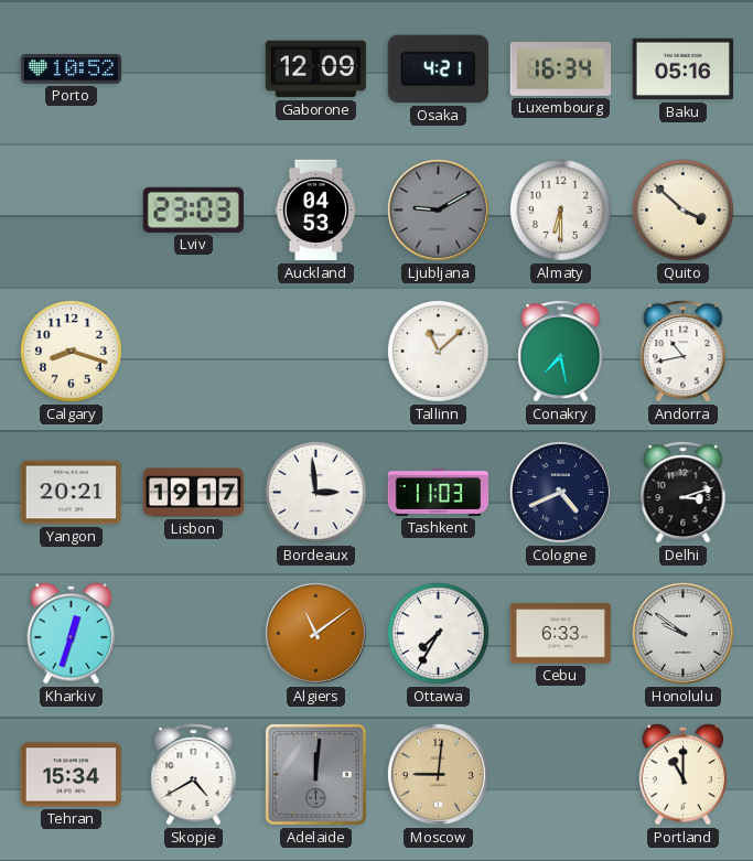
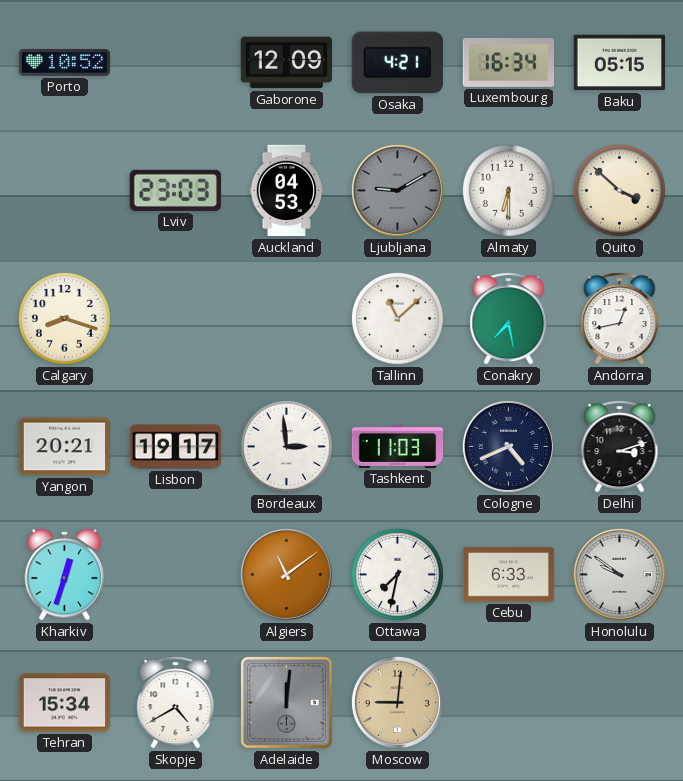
Baku: 05:16 -> 05:15 (619, 63)
Andorra: 10:43 -> 12:43 (620, 319)
Ottawa: 7:35 -> 7:32 (397, 574)
Portland: 11:00 -> none (684, 775)
